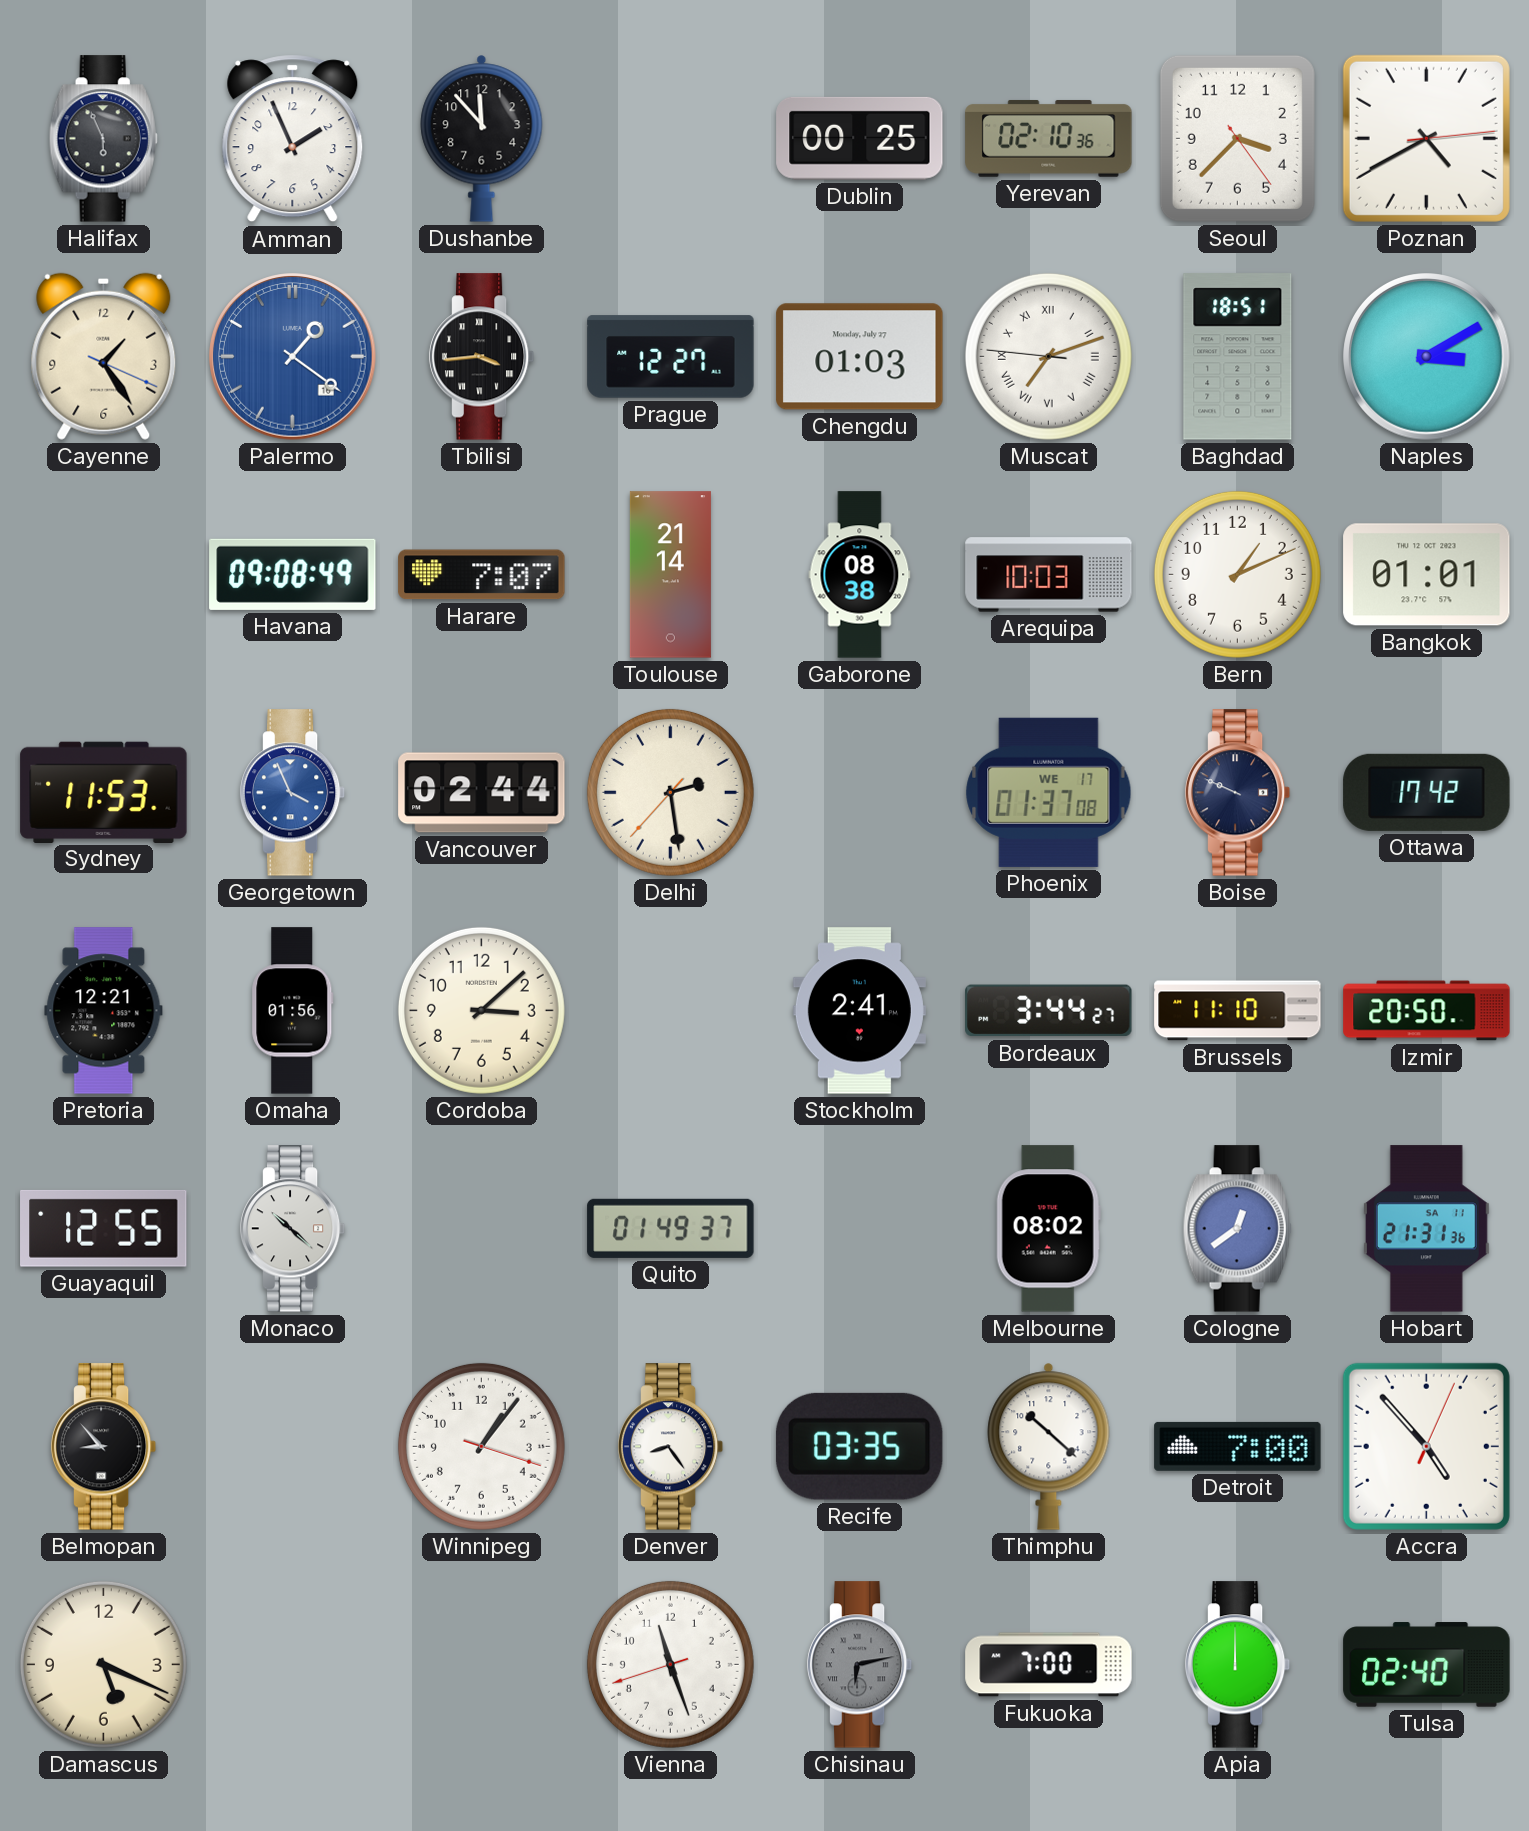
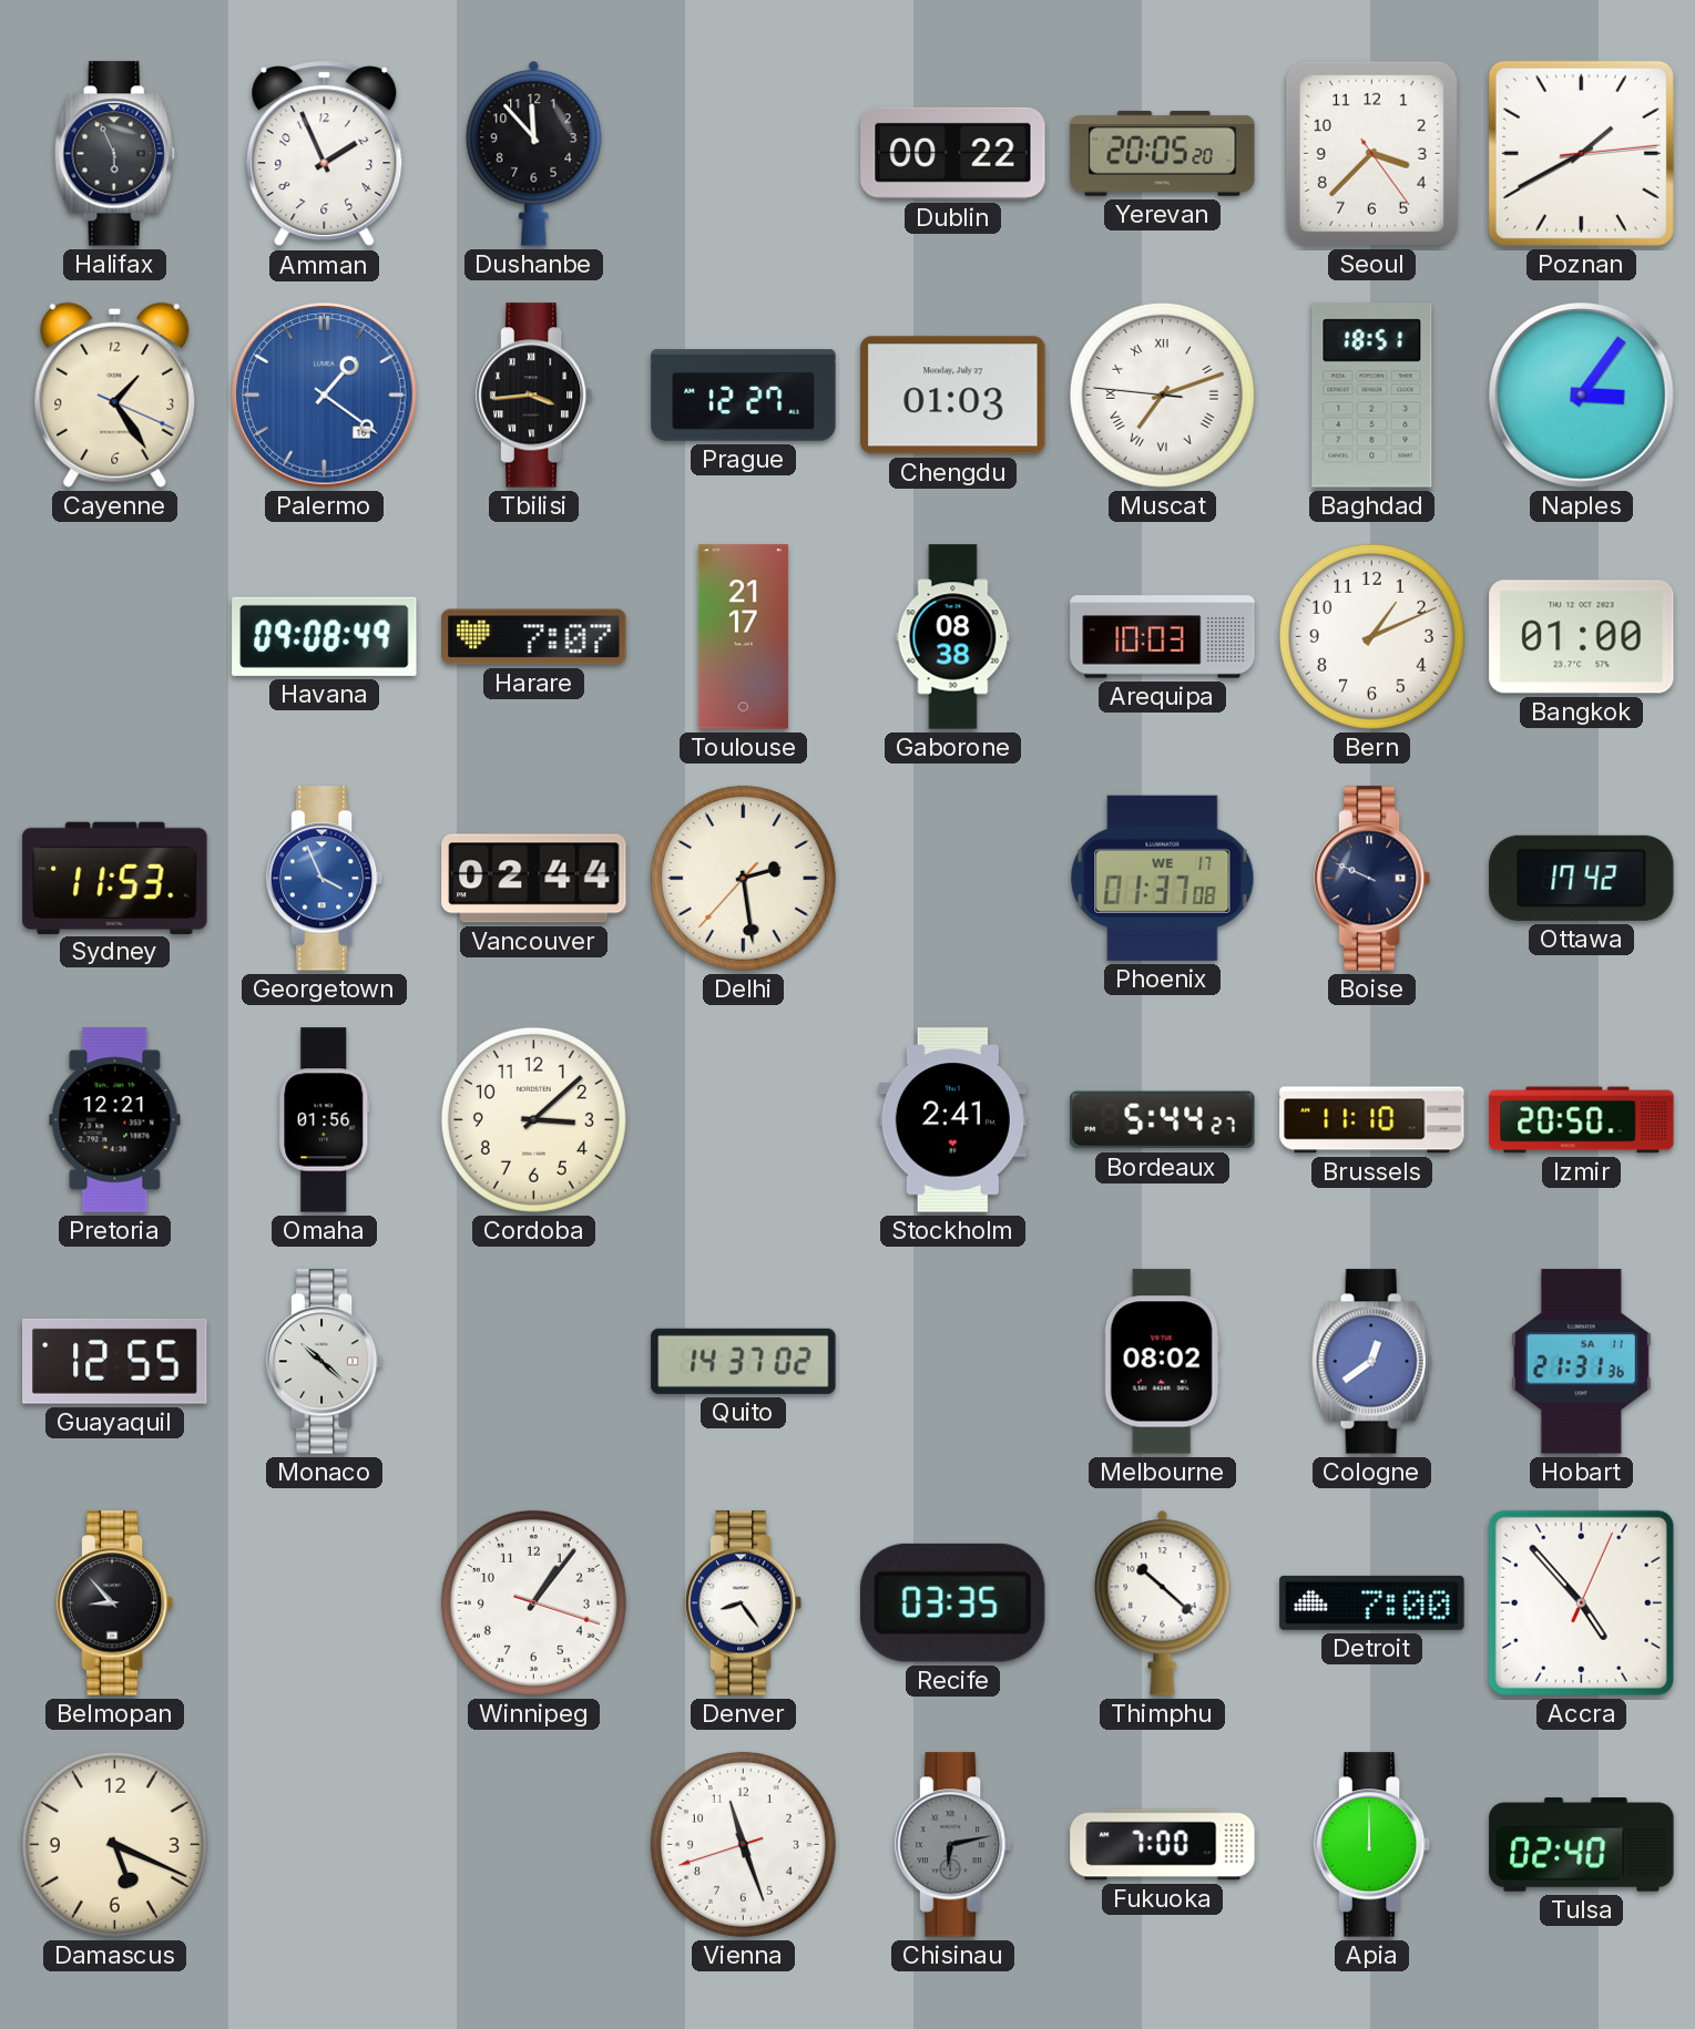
Dublin: 00:25 -> 00:22 (953, 153)
Yerevan: 02:10 -> 20:05 (1163, 153)
Poznan: 4:40 -> 1:40 (1581, 153)
Naples: 3:10 -> 3:06 (1582, 396)
Toulouse: 21:14 -> 21:17 (743, 637)
Bangkok: 01:01 -> 01:00 (1582, 637)
Bordeaux: 3:44 -> 5:44 (1163, 1120)
Quito: 01:49 -> 14:37 (744, 1361)
